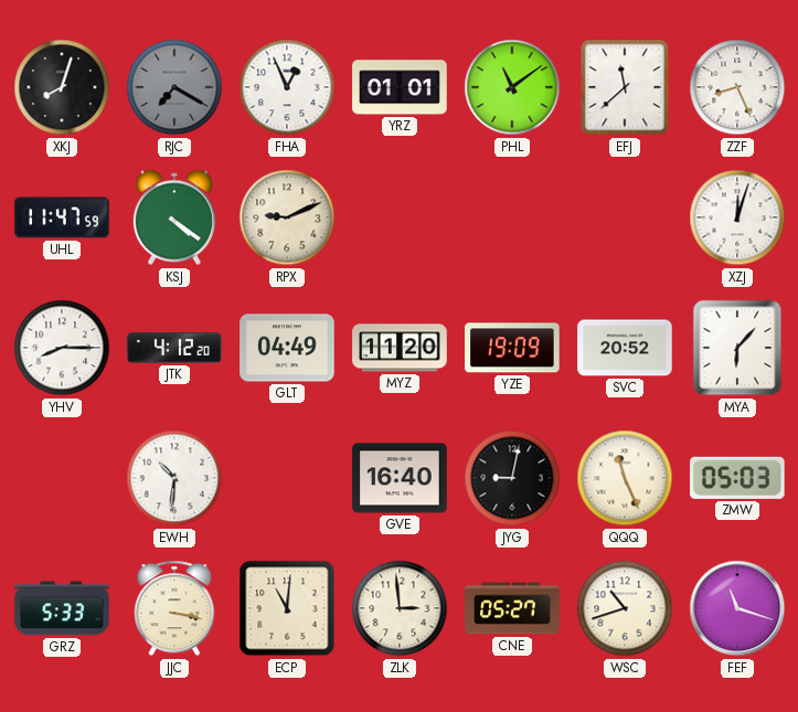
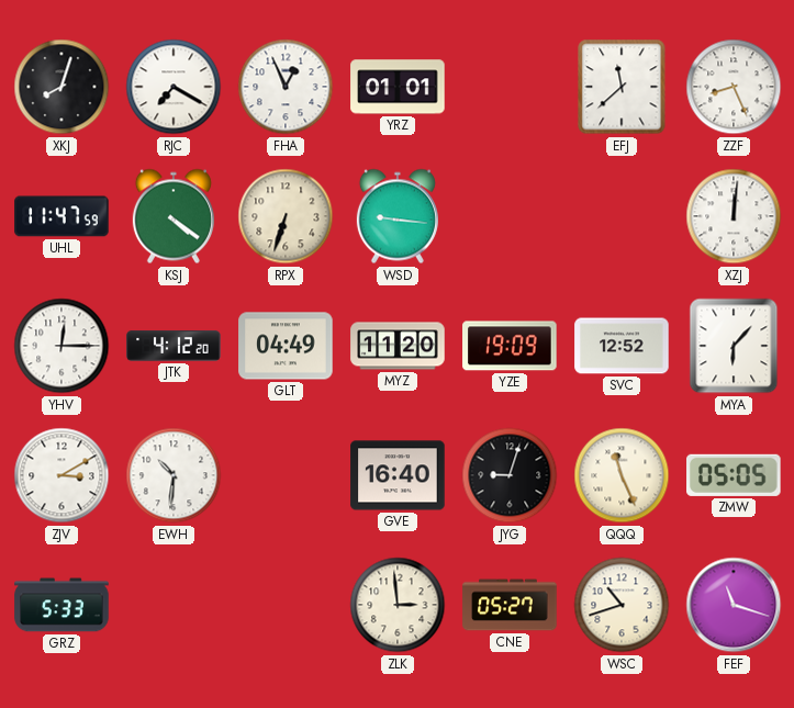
RJC dial: grey -> white (174, 87)
PHL: 11:09 -> none (512, 87)
RPX: 9:11 -> 6:33 (286, 216)
WSD: none -> 9:16 (398, 216)
XZJ: 12:03 -> 12:01 (734, 216)
YHV: 8:15 -> 12:15 (61, 346)
SVC: 20:52 -> 12:52 (622, 346)
ZJV: none -> 3:10 (61, 475)
JYG: 9:02 -> 9:03 (510, 475)
ZMW: 05:03 -> 05:05 (734, 475)
JJC: 3:17 -> none (174, 608)
ECP: 11:01 -> none (287, 608)
